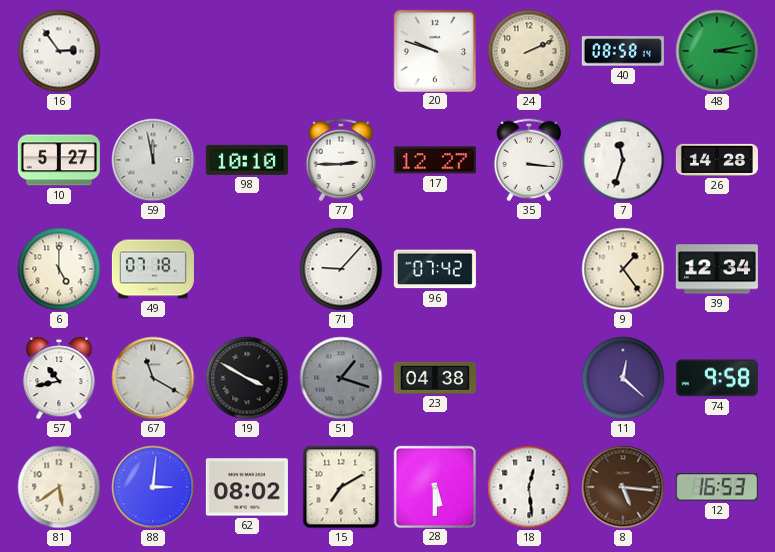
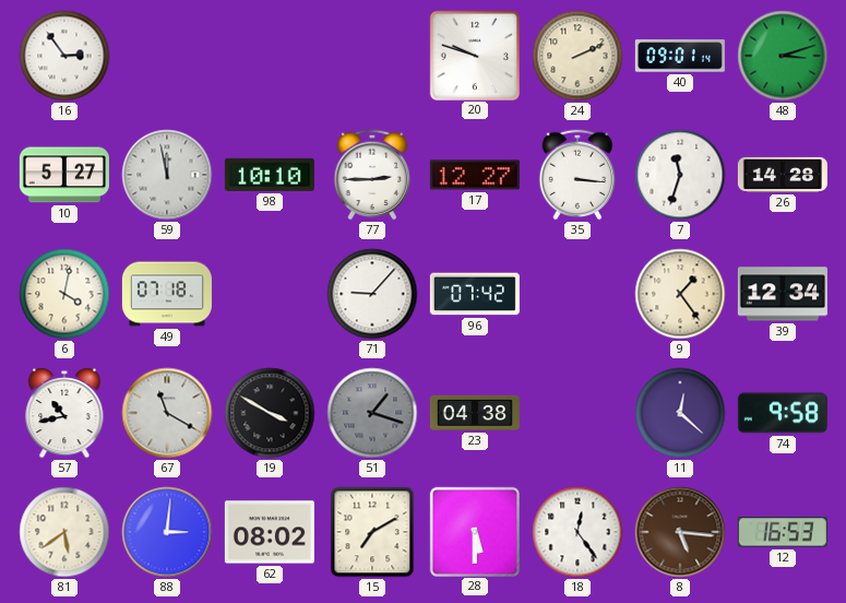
40: 08:58 -> 09:01 (680, 56)
48: 3:13 -> 3:12 (783, 56)
6: 5:00 -> 4:02 (64, 294)
18: 12:29 -> 12:24 (577, 532)
